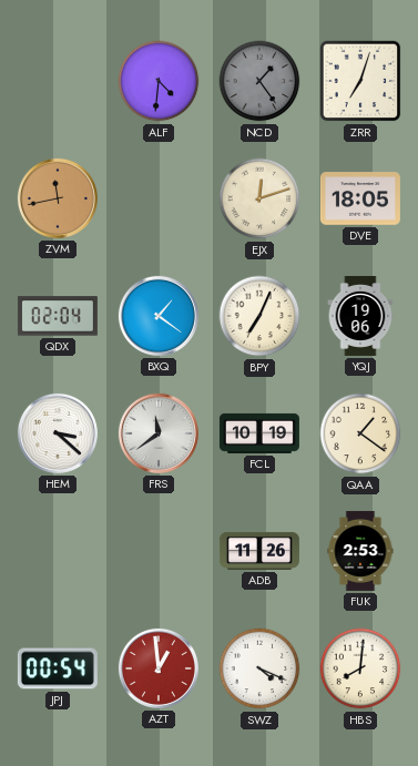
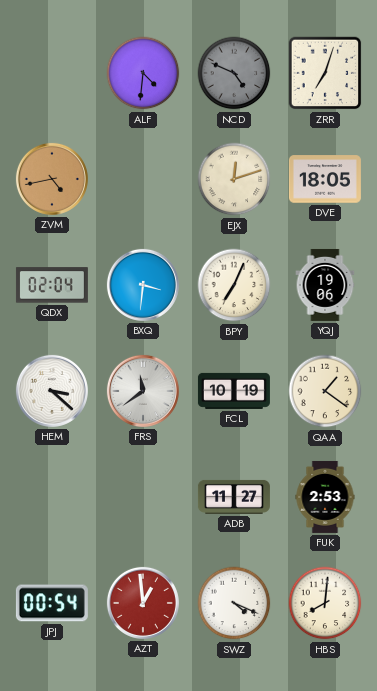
NCD: 1:24 -> 4:49 (234, 73)
ZVM: 11:43 -> 4:43 (52, 179)
BXQ: 1:21 -> 3:31 (143, 285)
ADB: 11:26 -> 11:27 (234, 497)
